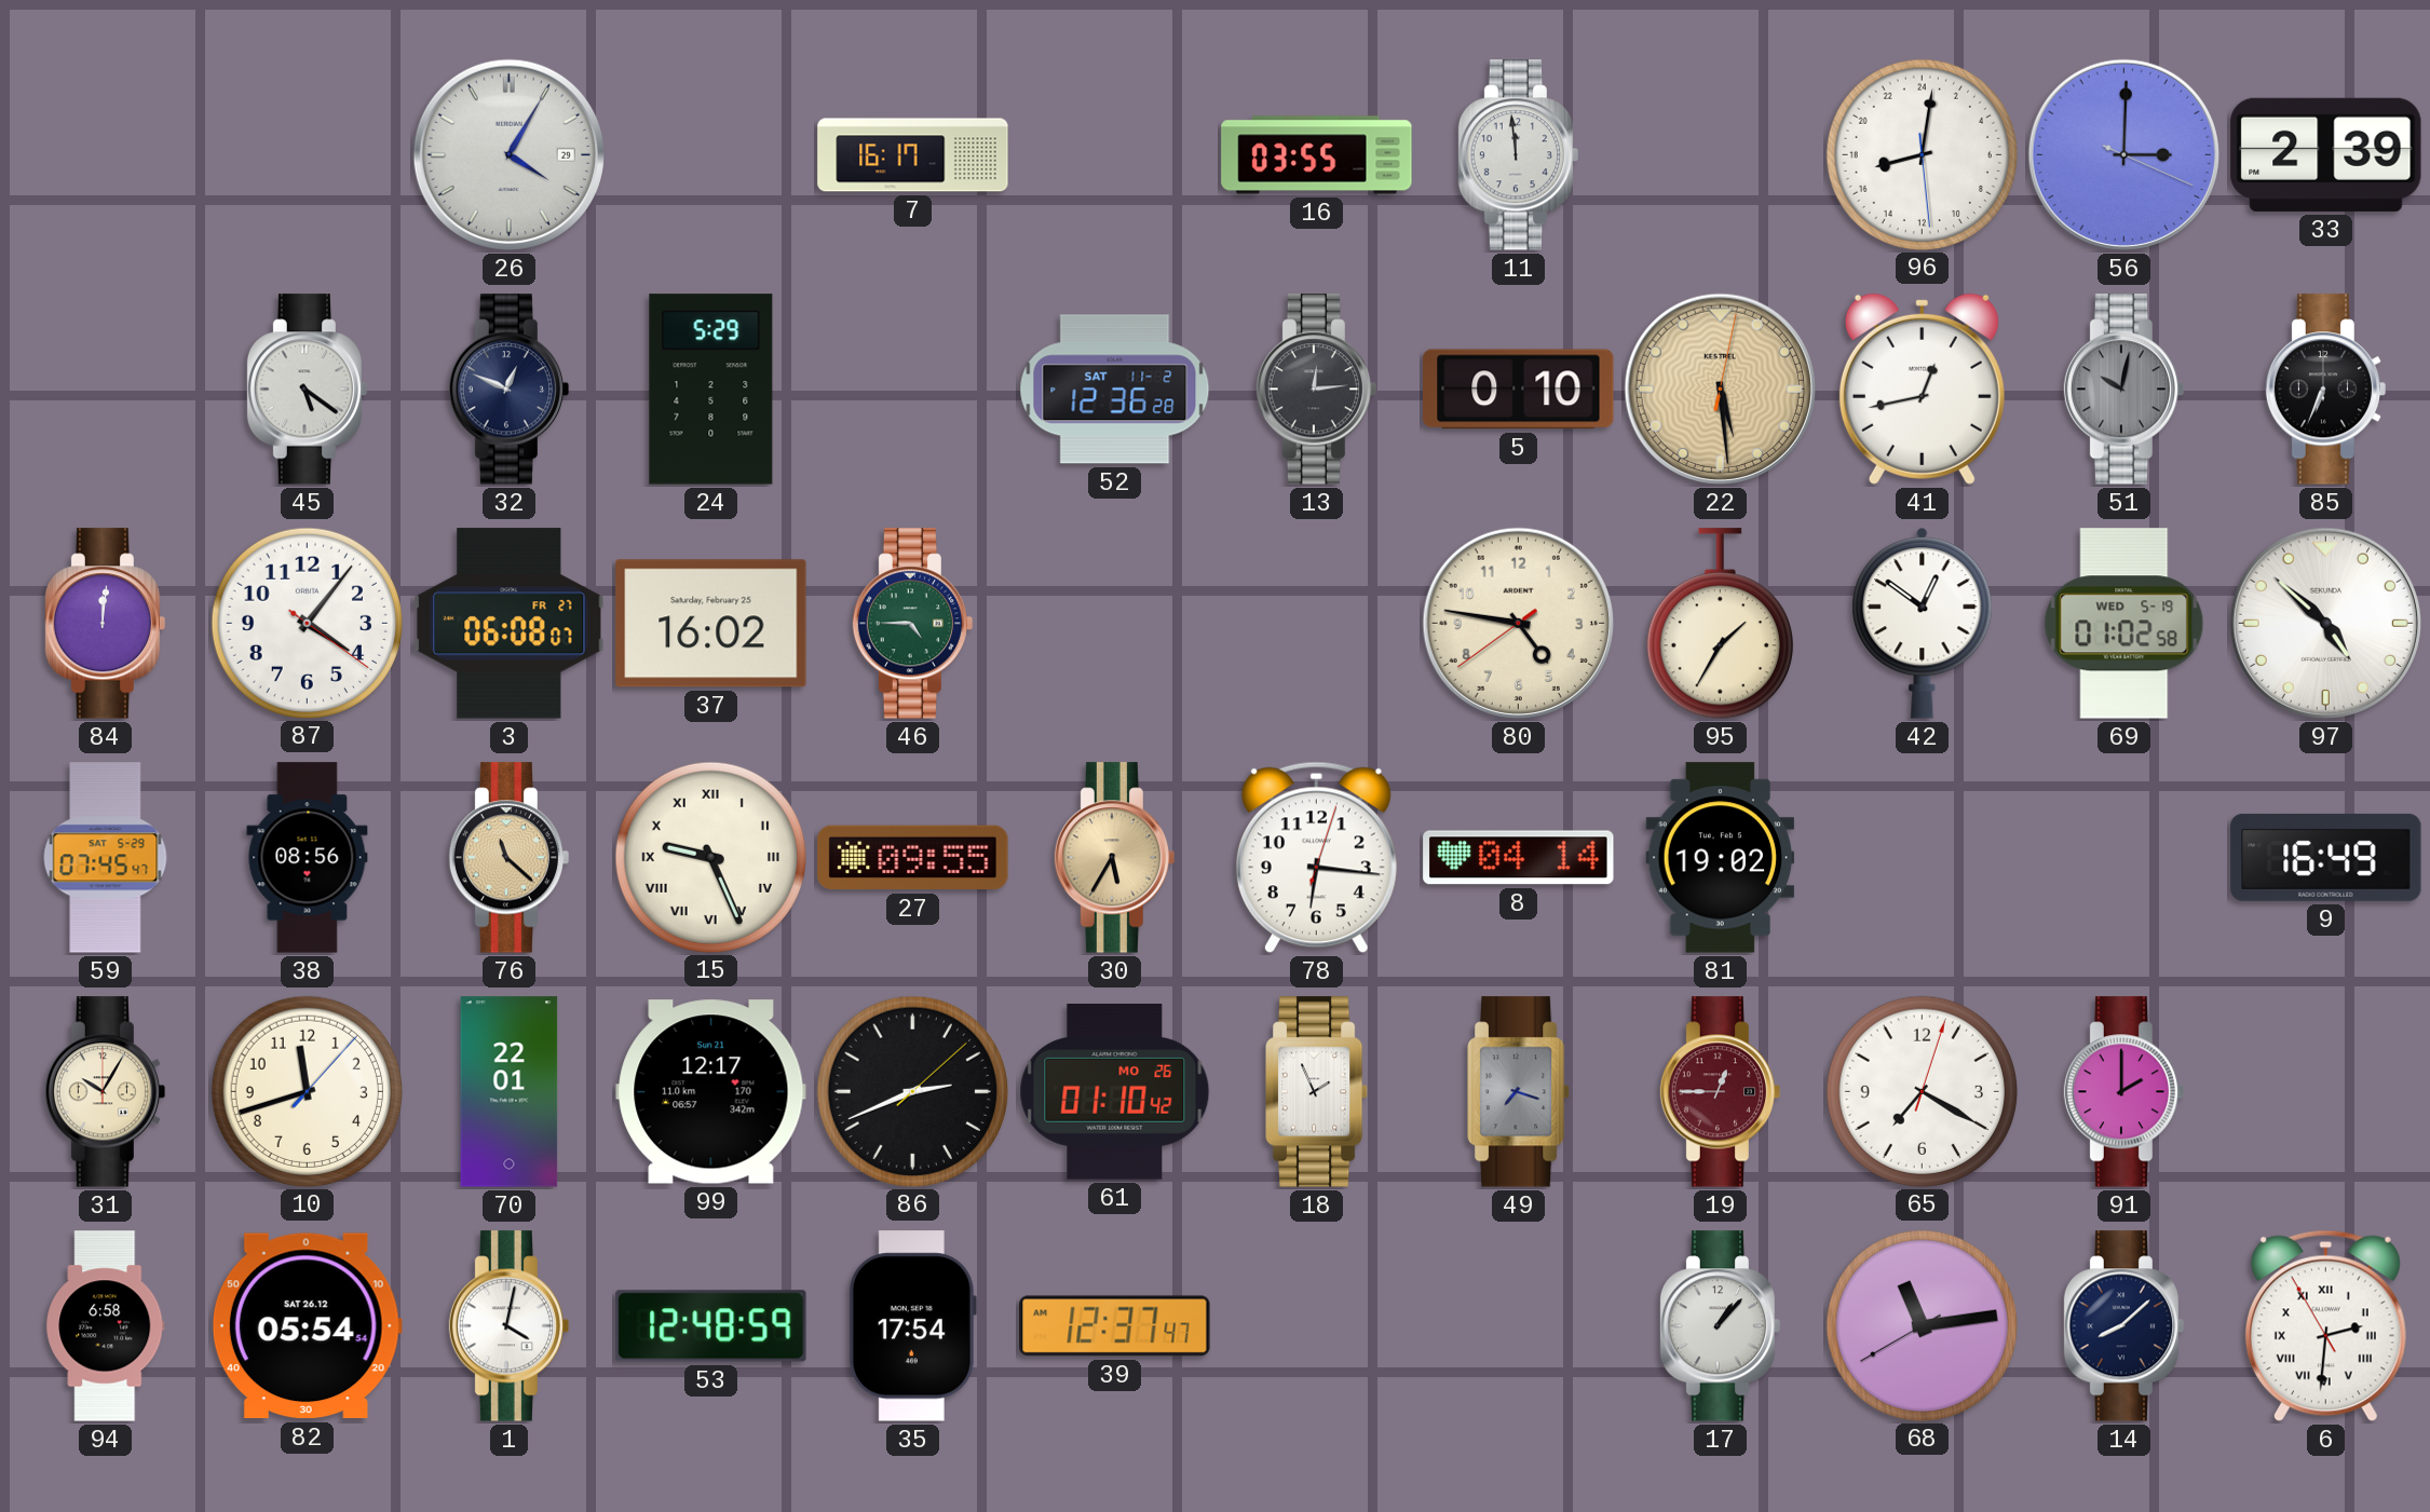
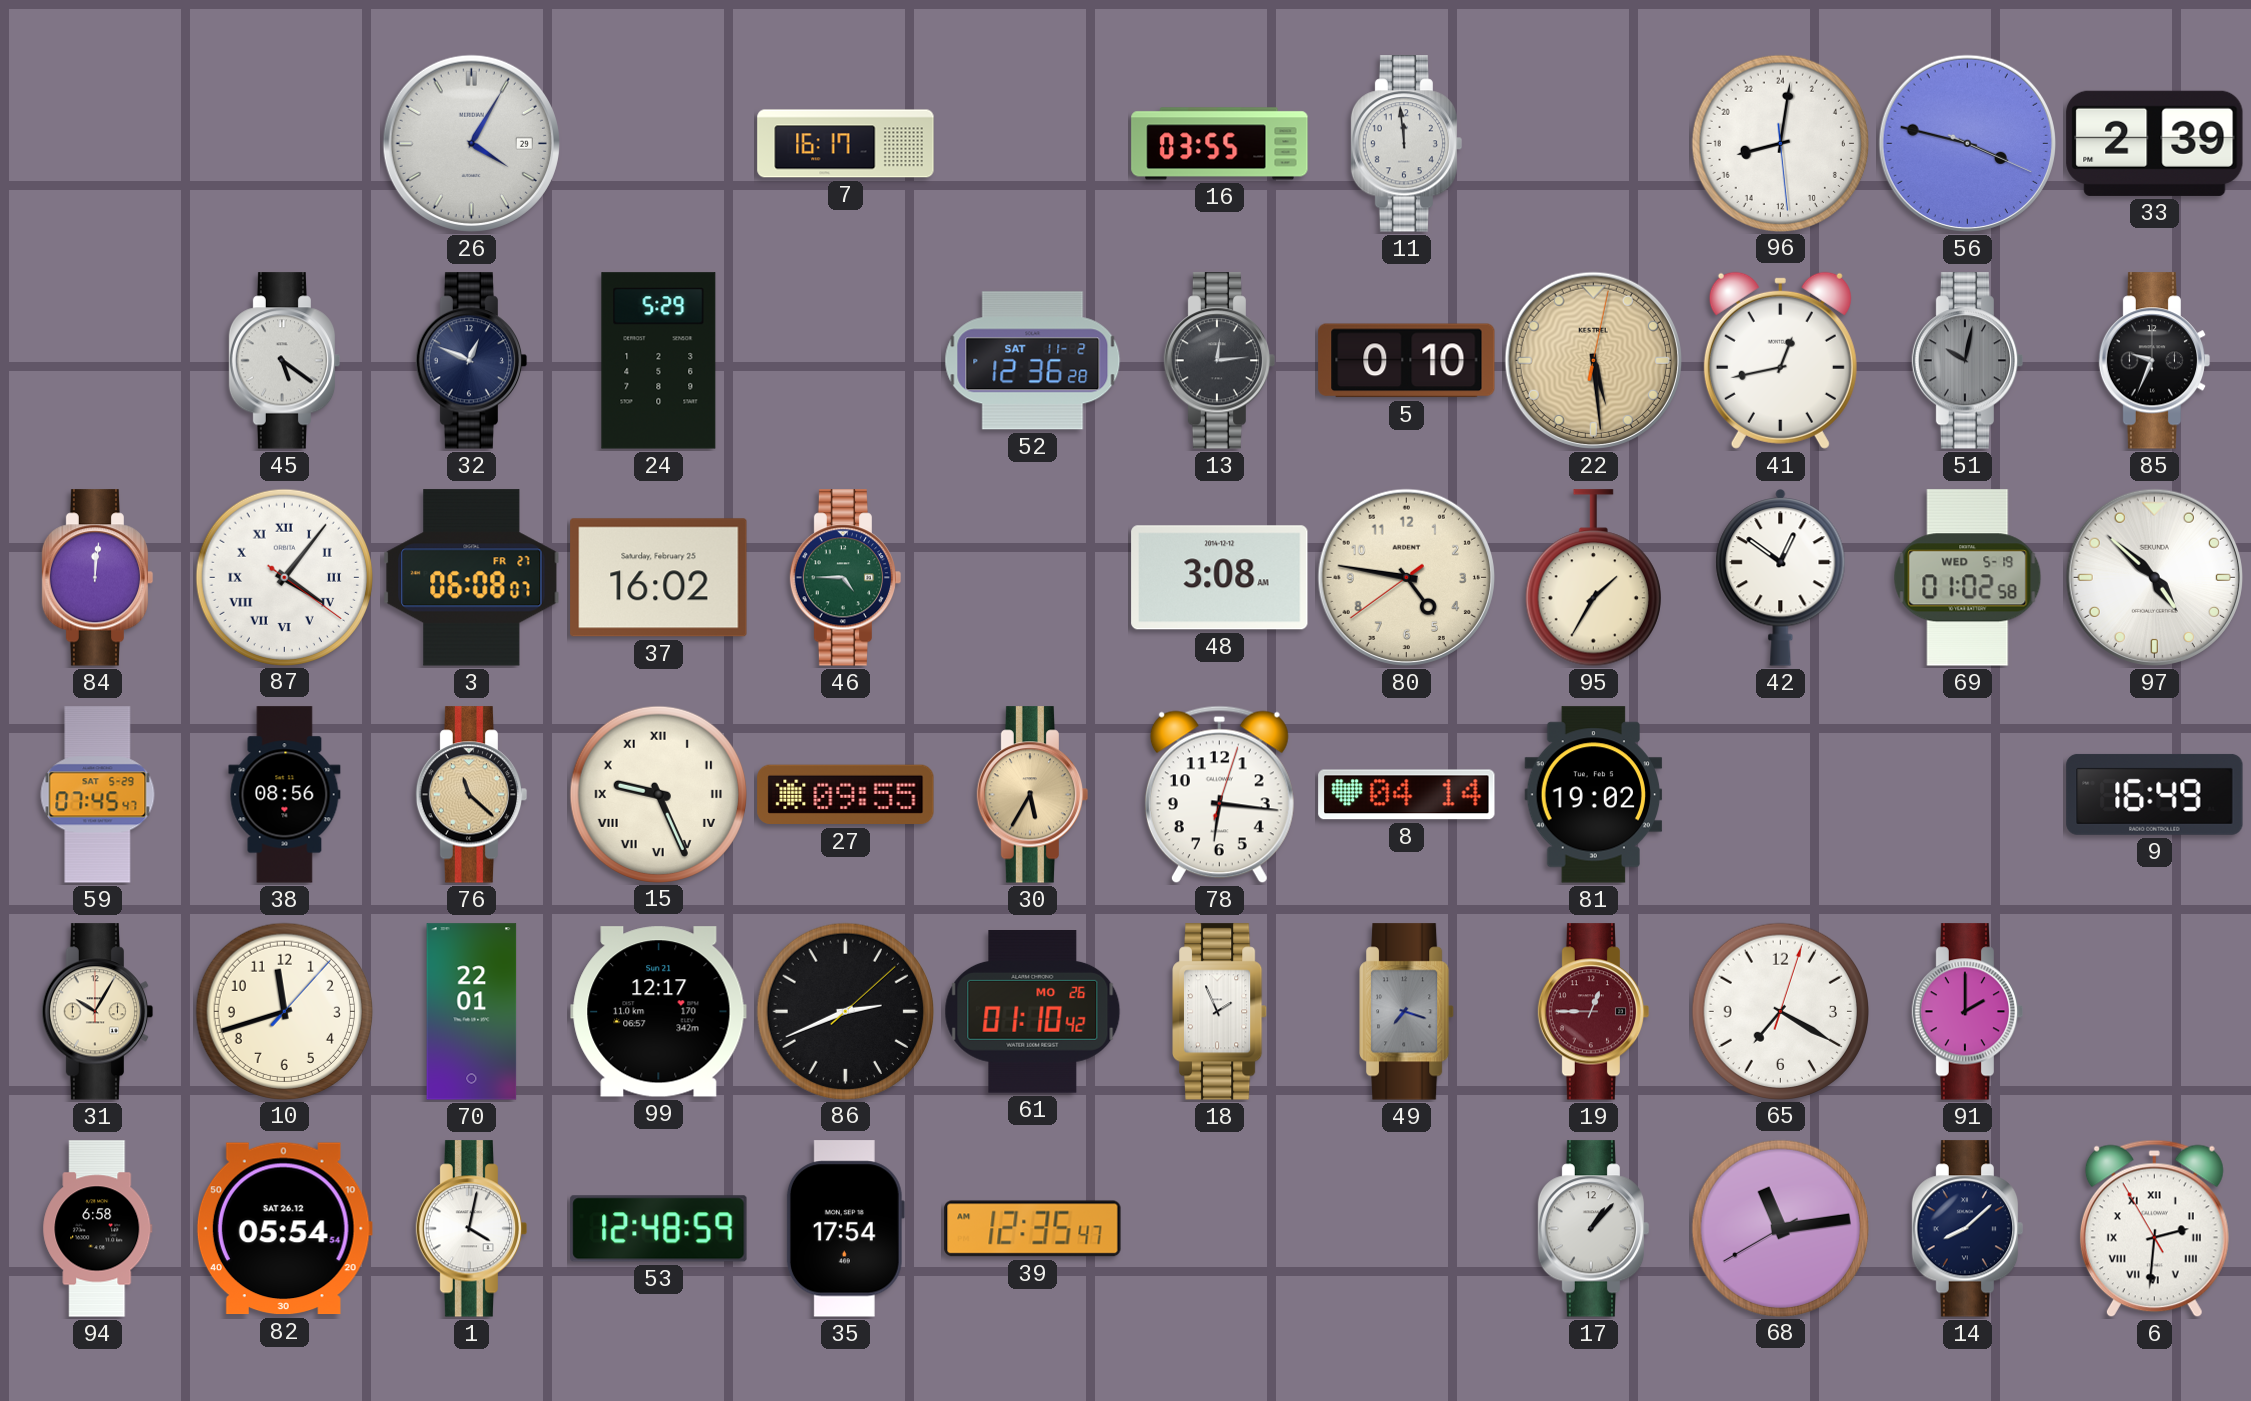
56: 3:00 -> 3:47 (1967, 143)
85: 6:34 -> 9:34 (2155, 361)
87 numerals: Arabic -> Roman (284, 577)
48: none -> 3:08 (1220, 578)
39: 12:37 -> 12:35 (1033, 1229)
